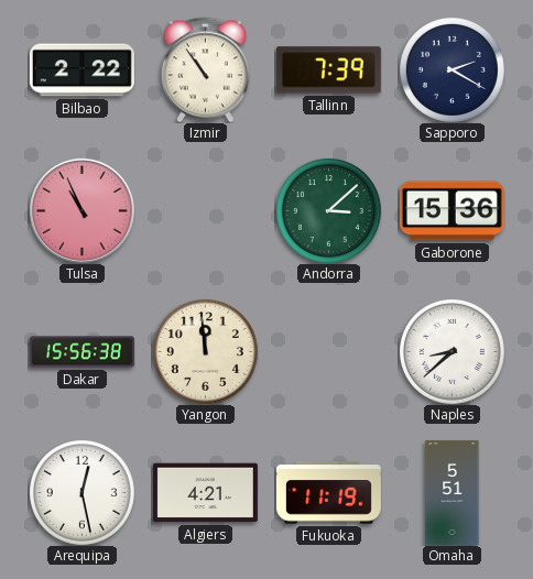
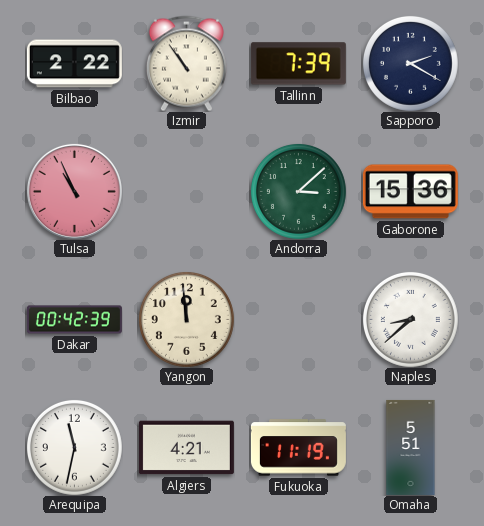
Dakar: 15:56 -> 00:42 (74, 320)
Arequipa: 12:28 -> 11:32 (74, 447)
